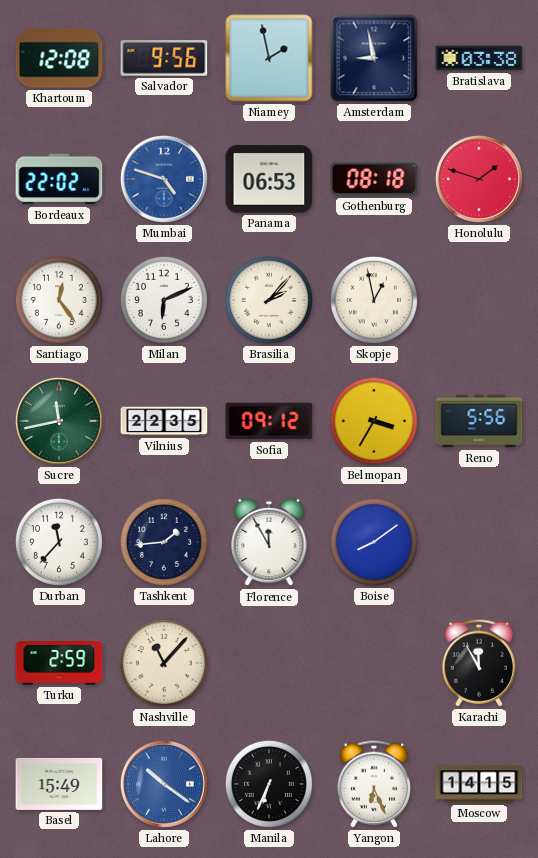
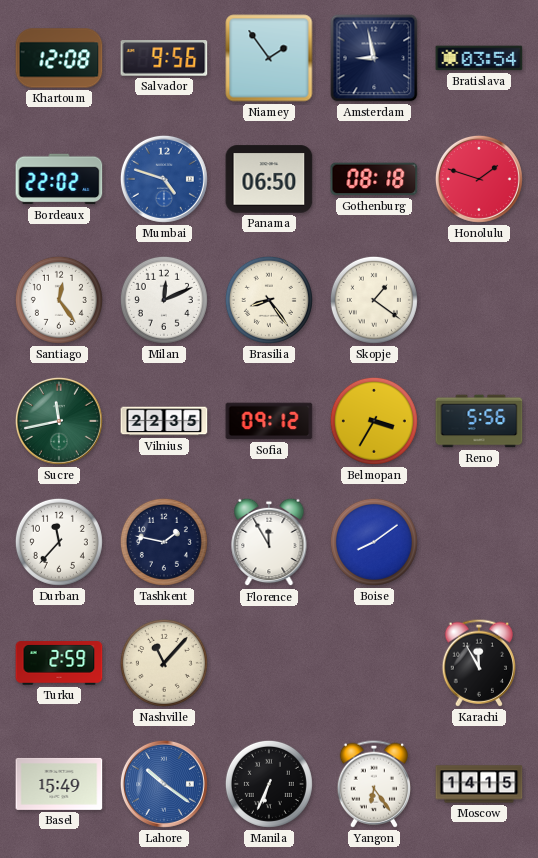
Niamey: 1:58 -> 1:54 (269, 58)
Bratislava: 03:38 -> 03:54 (479, 58)
Panama: 06:53 -> 06:50 (269, 179)
Milan: 6:11 -> 12:11 (164, 300)
Brasilia: 2:07 -> 8:24 (269, 300)
Skopje: 12:58 -> 1:21 (374, 300)
Tashkent: 1:44 -> 1:47 (164, 542)
Yangon: 6:26 -> 6:24 (373, 784)
